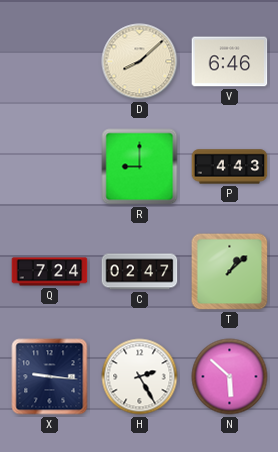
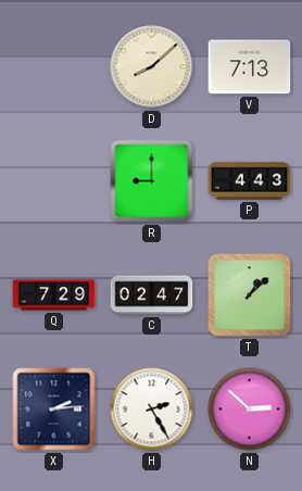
V: 6:46 -> 7:13 (250, 67)
Q: 7:24 -> 7:29 (54, 295)
X: 9:16 -> 2:14 (54, 410)
N: 5:52 -> 2:52 (250, 410)
